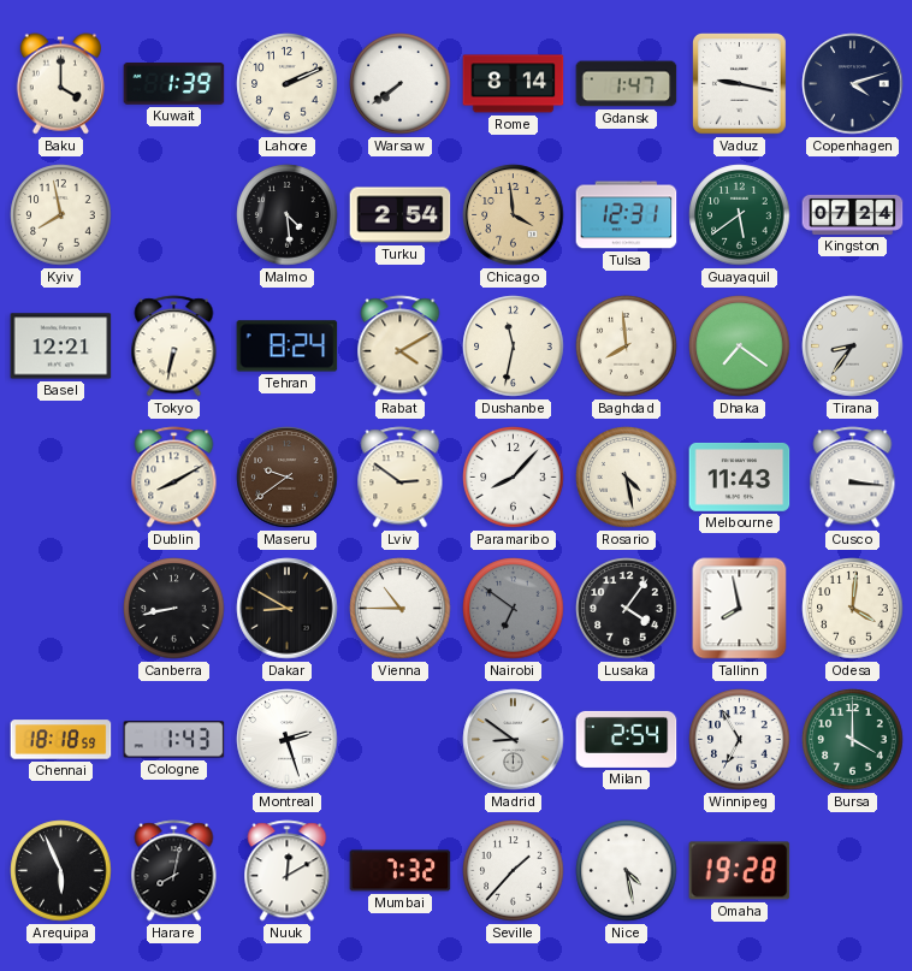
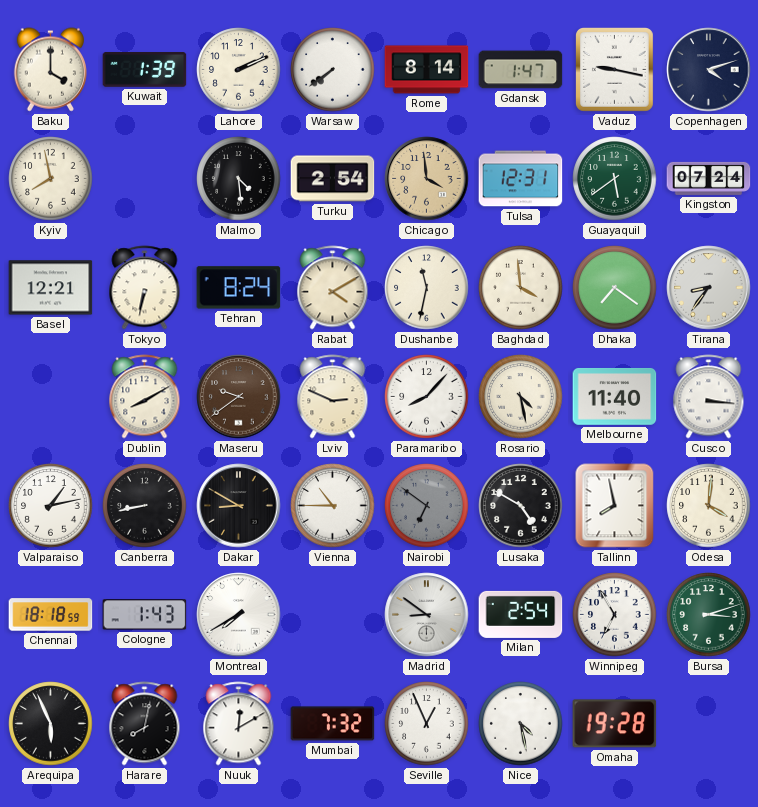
Baghdad: 7:59 -> 3:59 (521, 288)
Lviv: 2:51 -> 2:49 (333, 397)
Melbourne: 11:43 -> 11:40 (615, 396)
Valparaiso: none -> 1:13 (51, 506)
Lusaka: 4:06 -> 4:50 (521, 506)
Montreal: 2:27 -> 7:40 (239, 615)
Bursa: 4:00 -> 3:12 (709, 615)
Seville: 1:37 -> 12:56 (427, 724)
